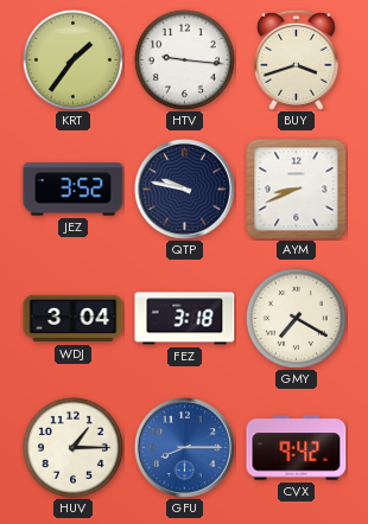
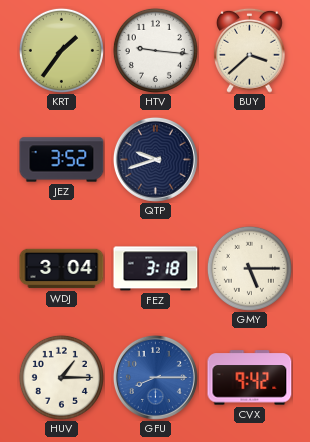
BUY: 3:42 -> 3:38 (250, 50)
QTP: 9:47 -> 9:42 (155, 159)
AYM: 8:41 -> none (297, 190)
GMY: 7:20 -> 5:15 (249, 268)
